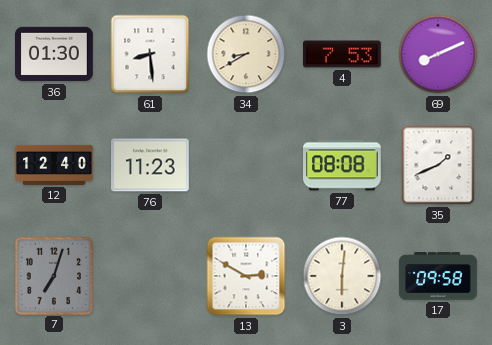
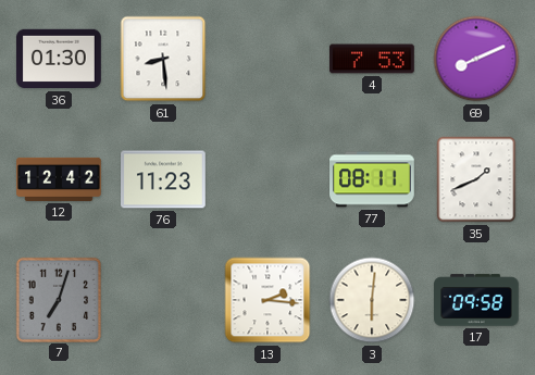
34: 8:40 -> none (246, 54)
12: 12:40 -> 12:42 (59, 179)
77: 08:08 -> 08:11 (373, 179)
13: 2:50 -> 2:16 (267, 300)
